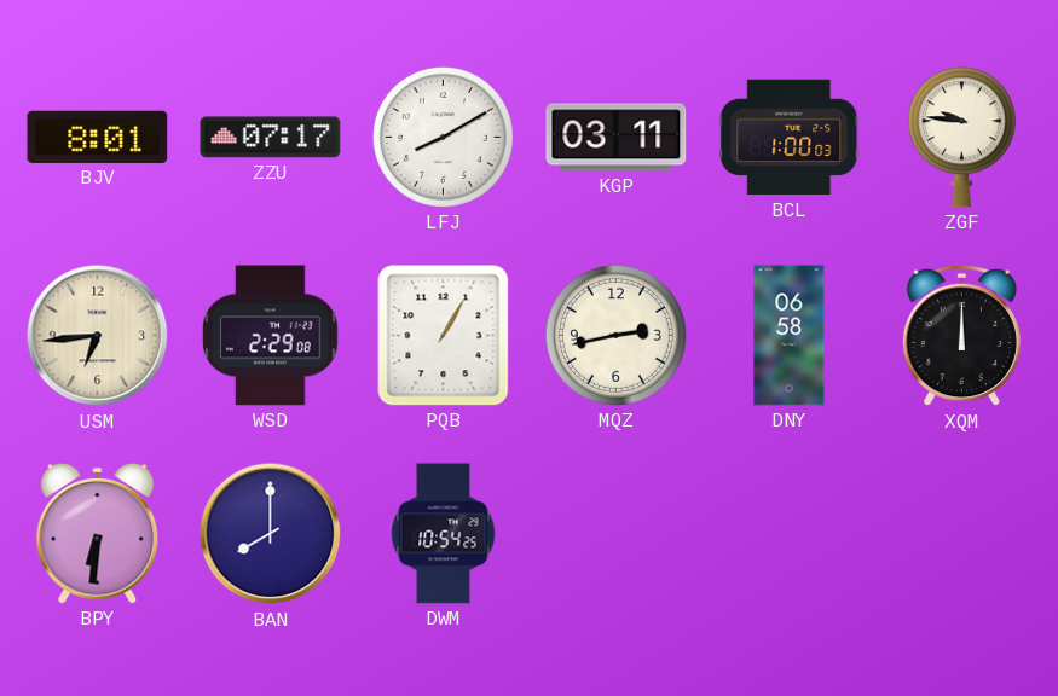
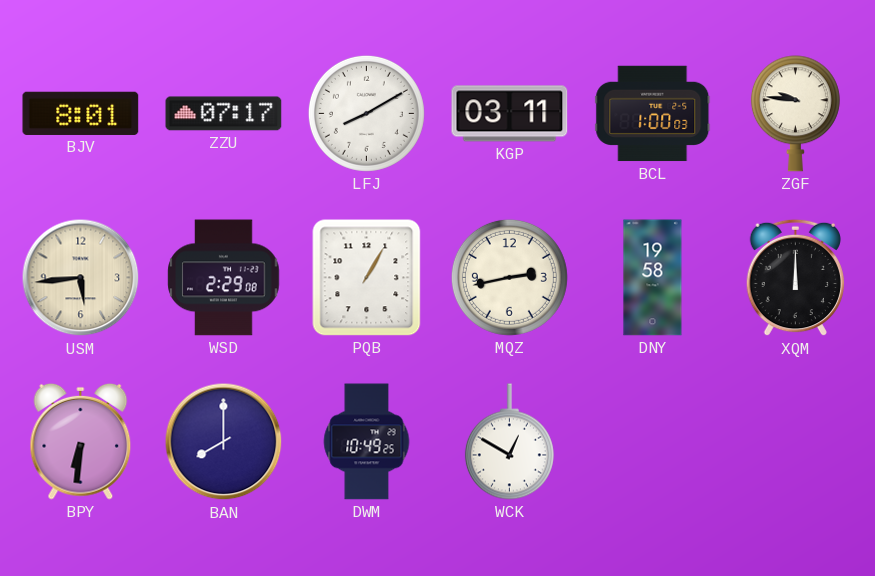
USM: 6:44 -> 5:44 (81, 278)
DNY: 06:58 -> 19:58 (653, 278)
DWM: 10:54 -> 10:49 (367, 442)
WCK: none -> 12:50 (509, 442)
